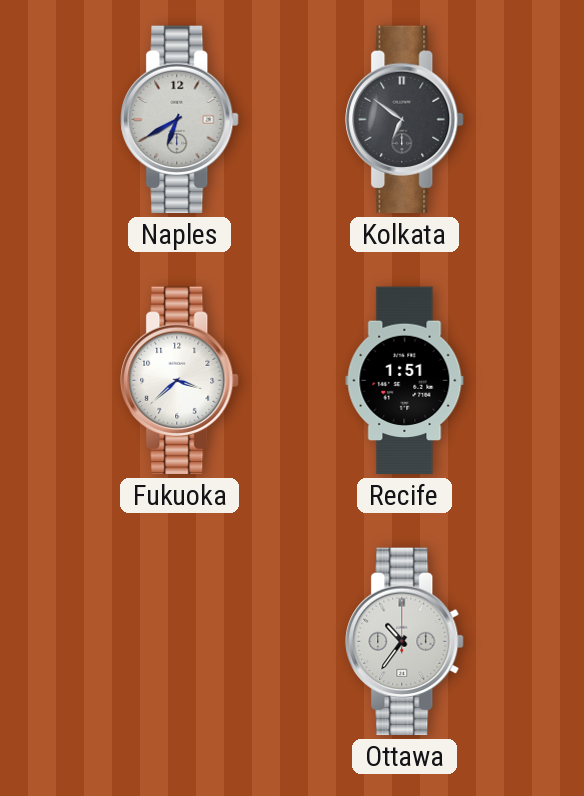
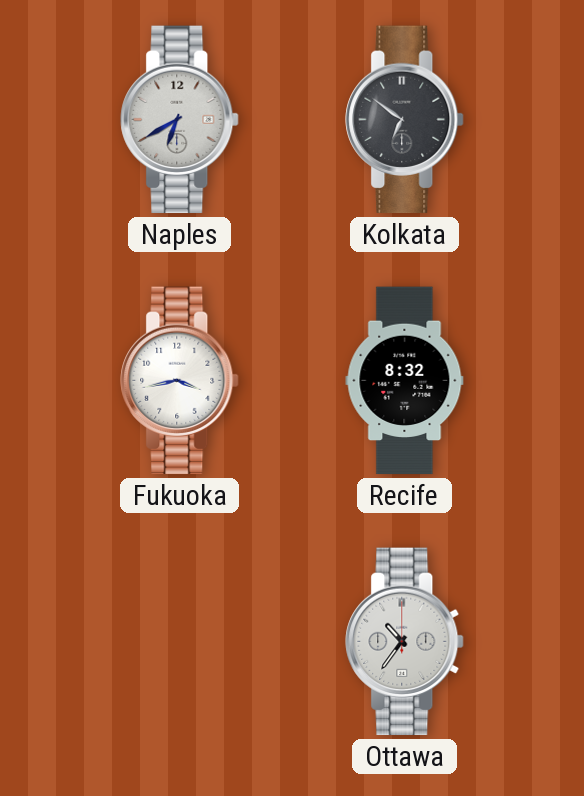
Fukuoka: 3:38 -> 3:43 (180, 381)
Recife: 1:51 -> 8:32 (405, 381)
